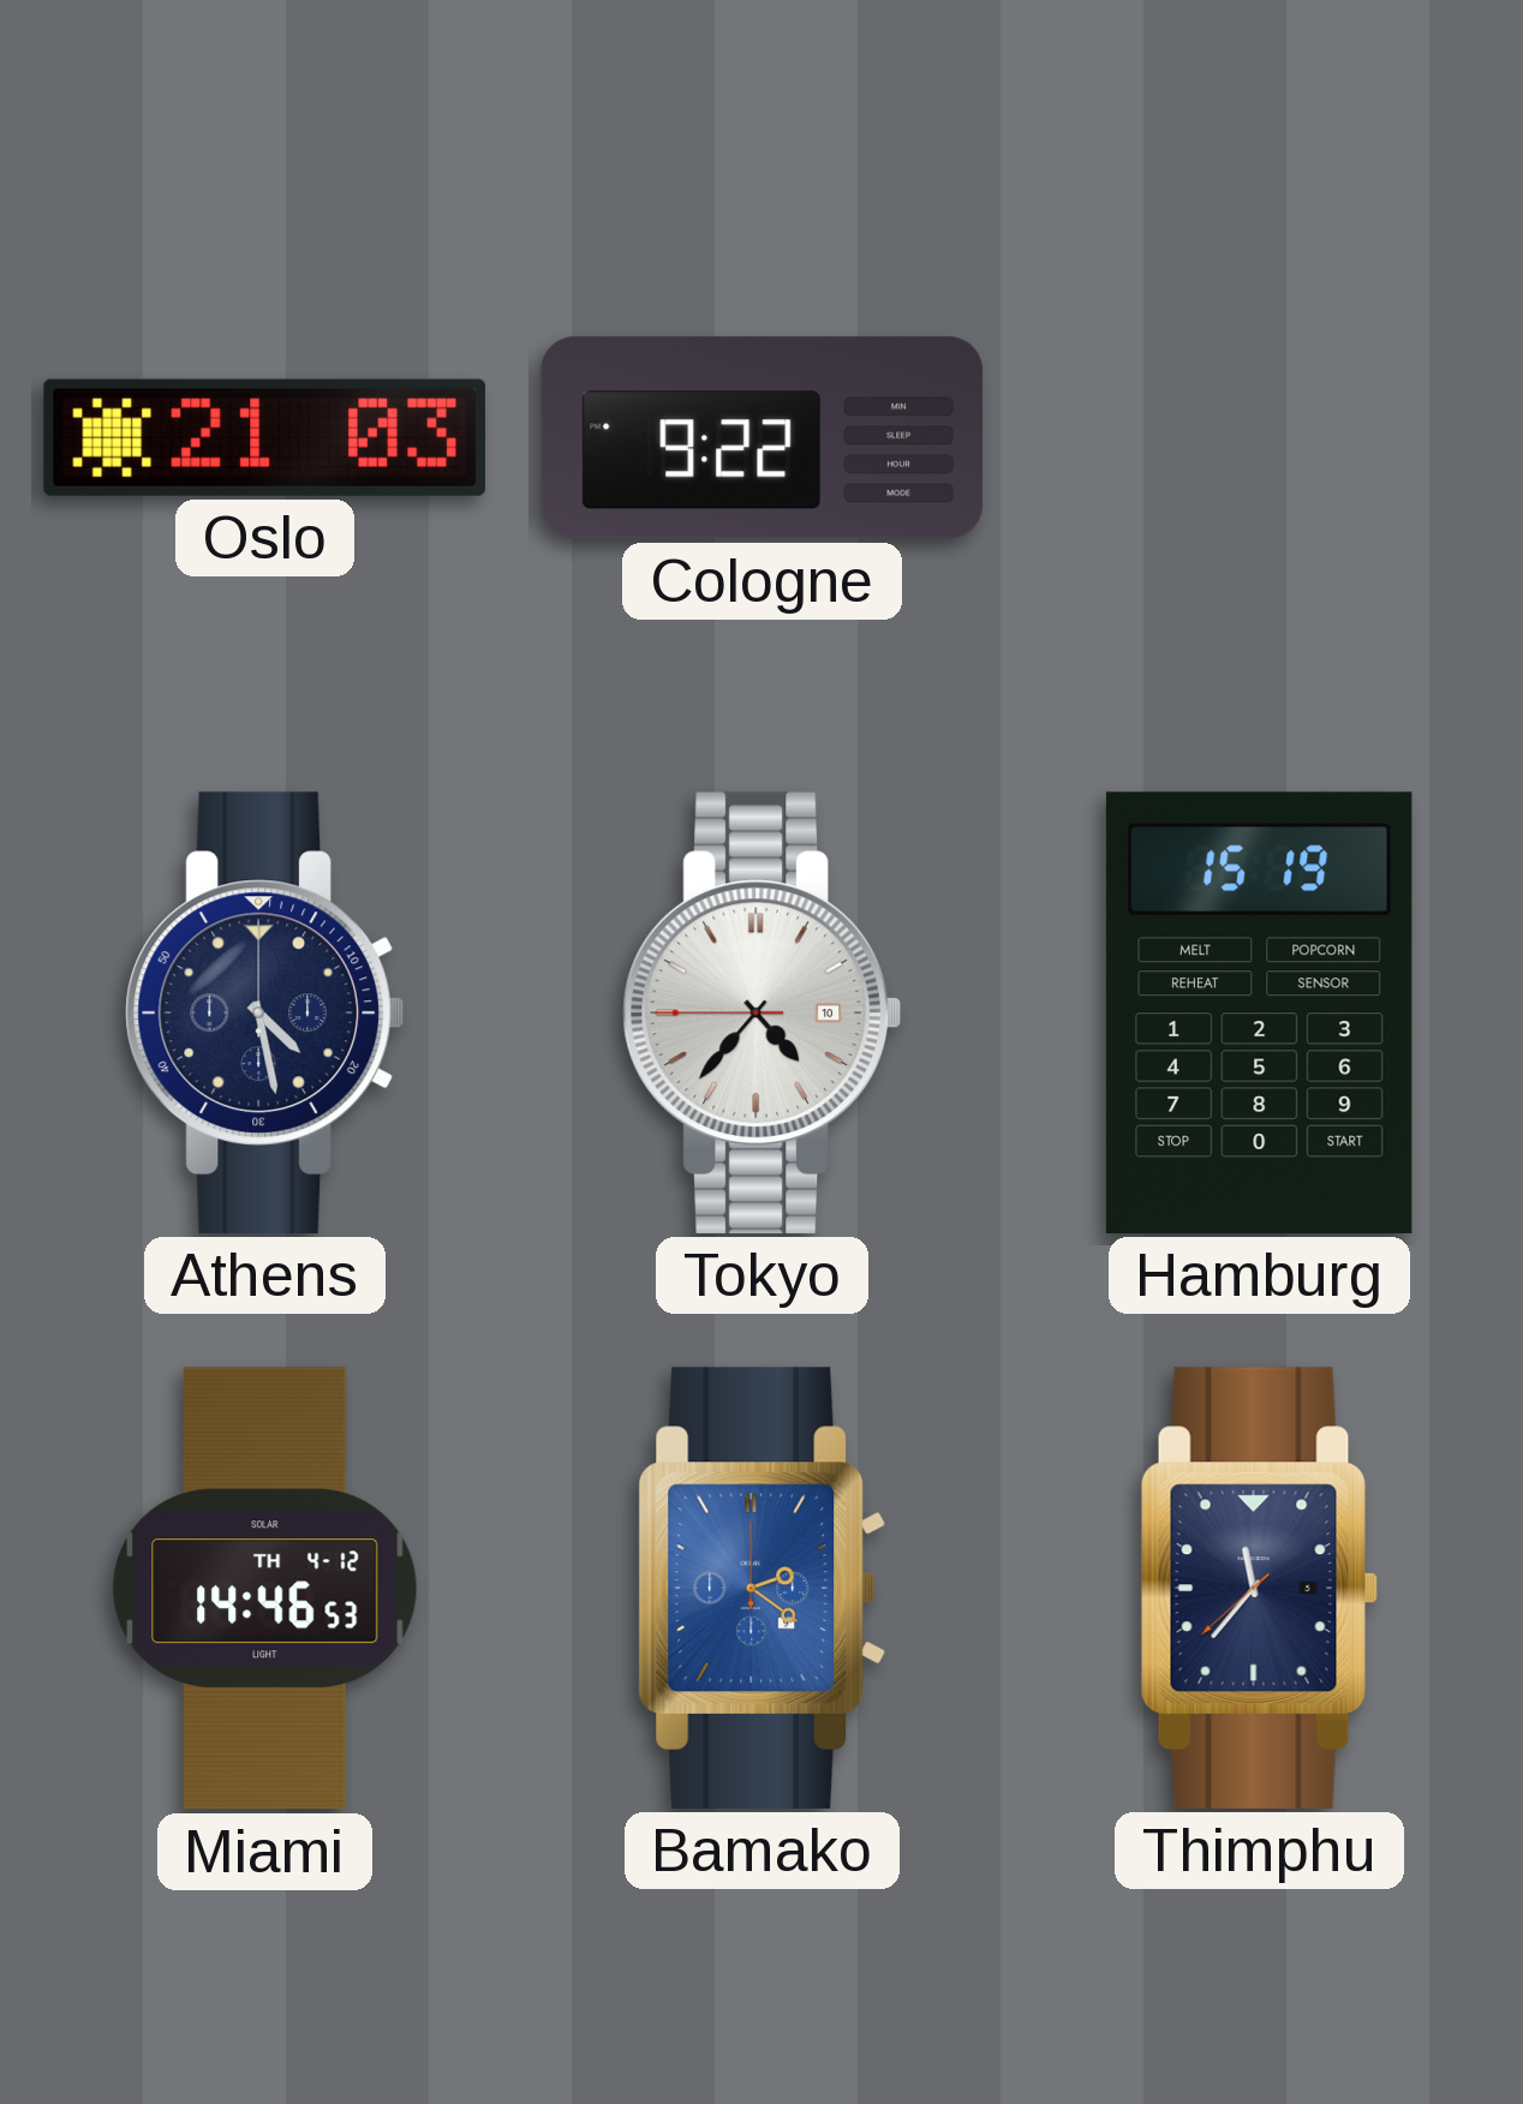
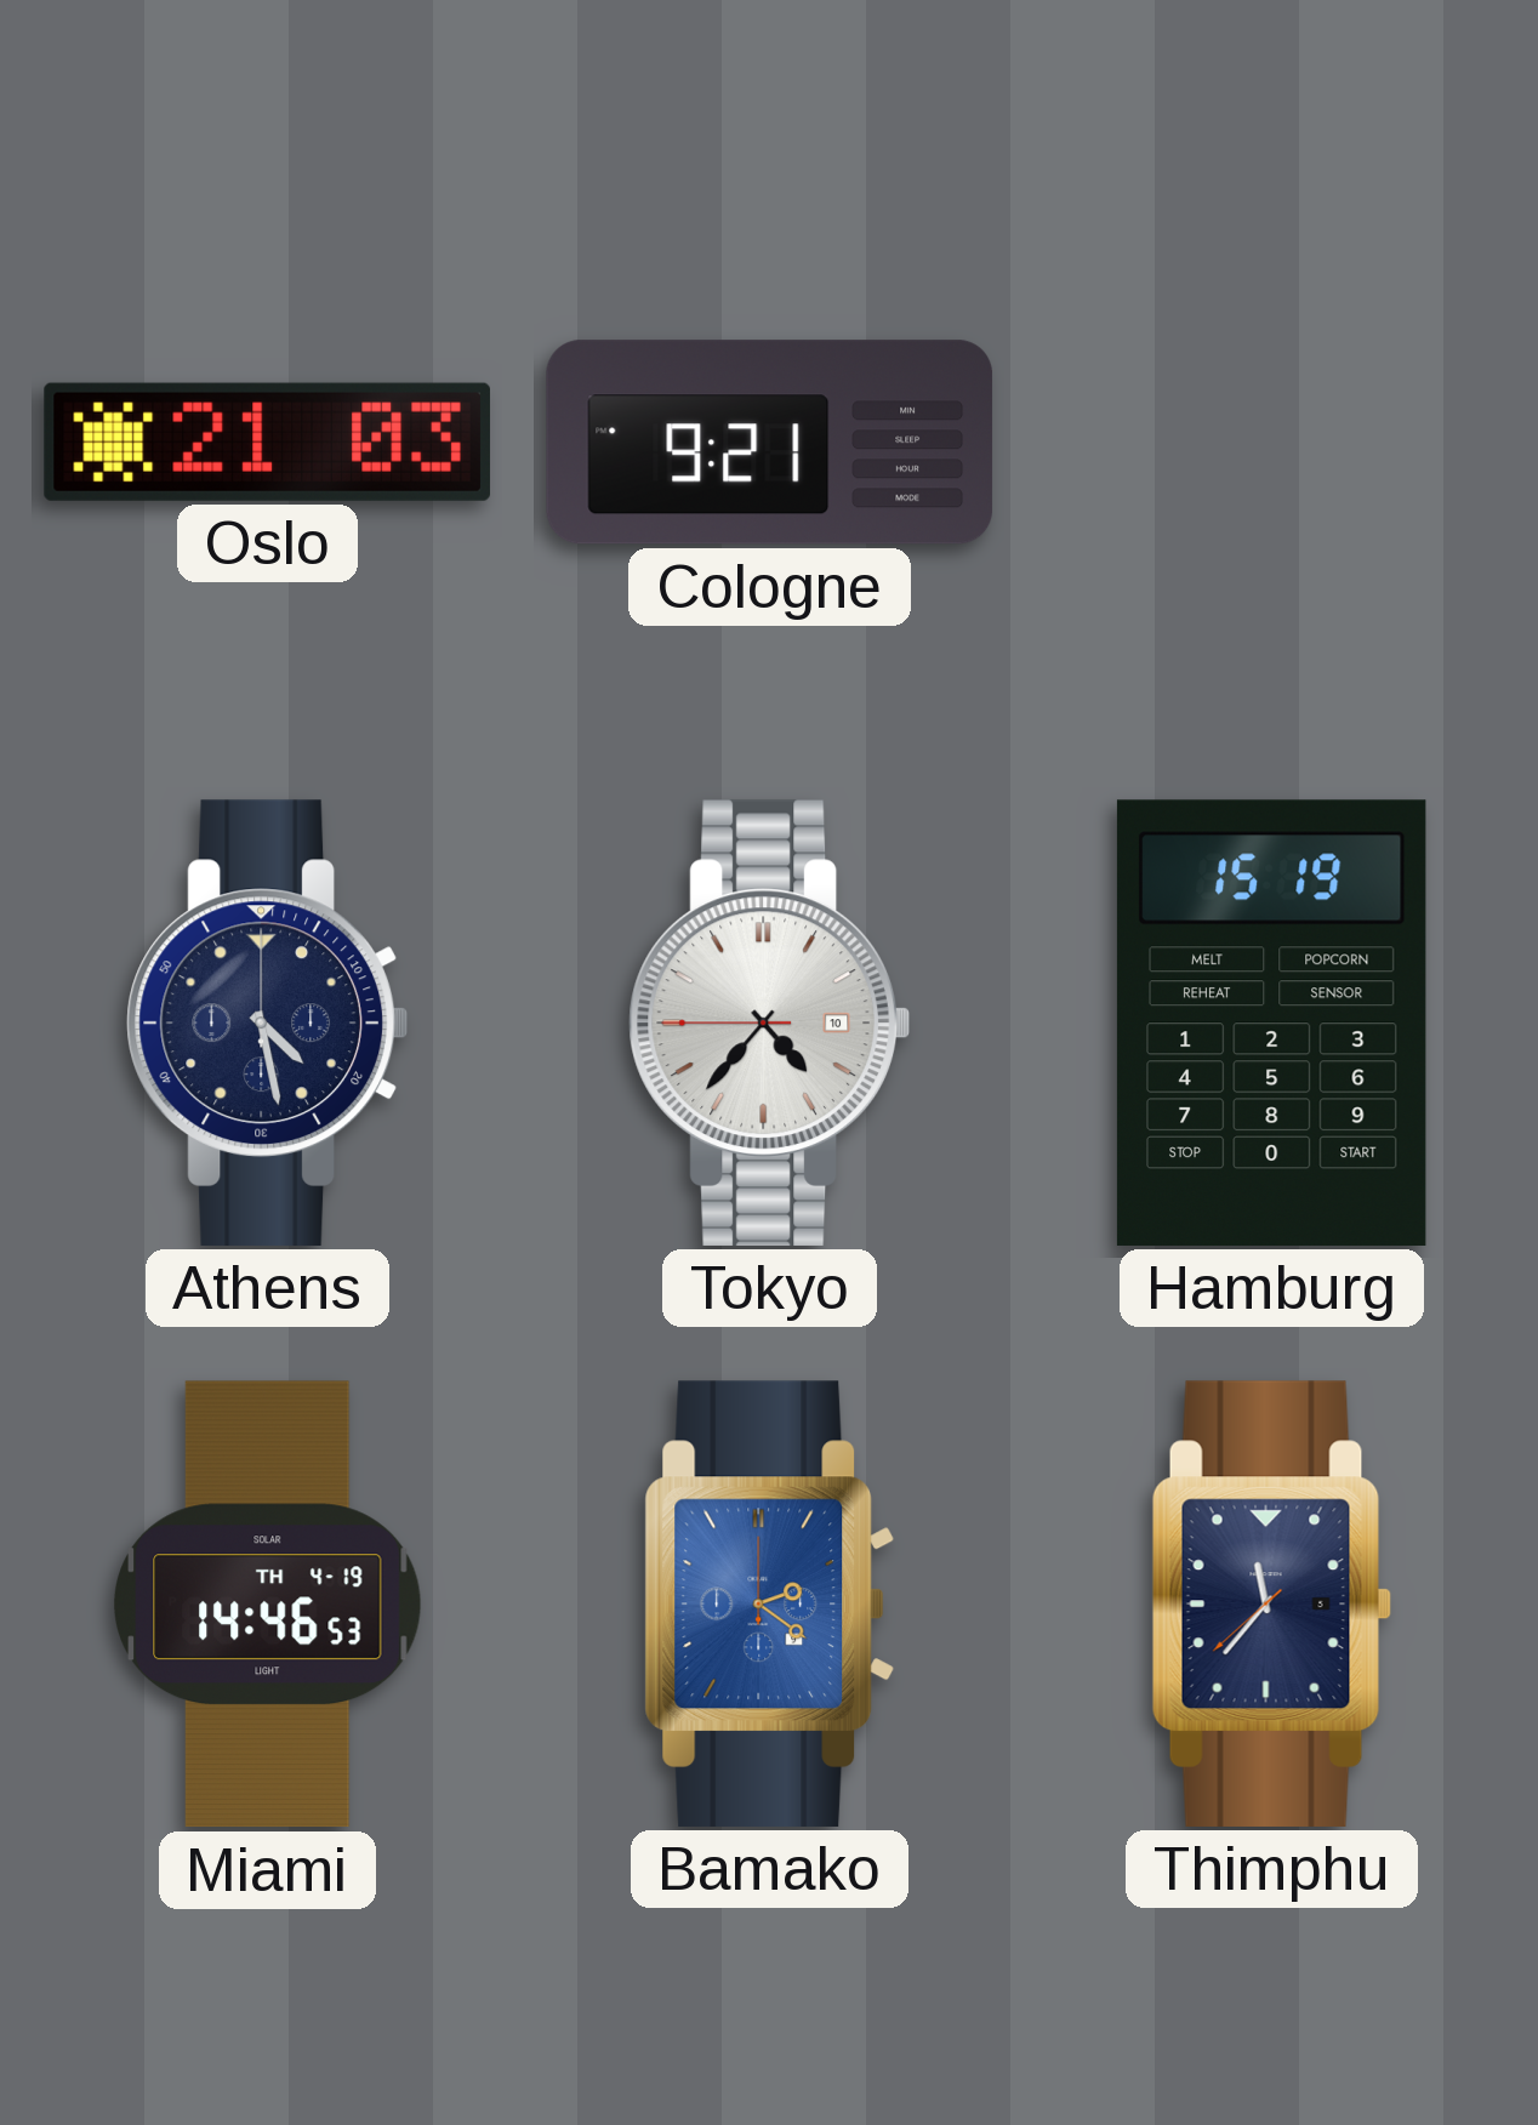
Cologne: 9:22 -> 9:21 (770, 443)
Miami date: TH 4-12 -> TH 4-19 (268, 1605)
